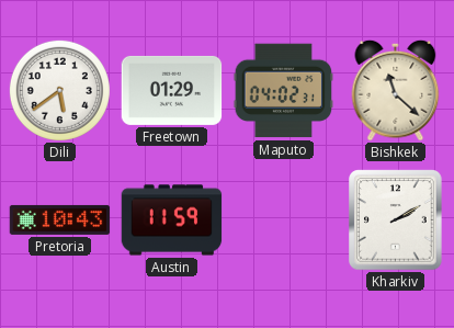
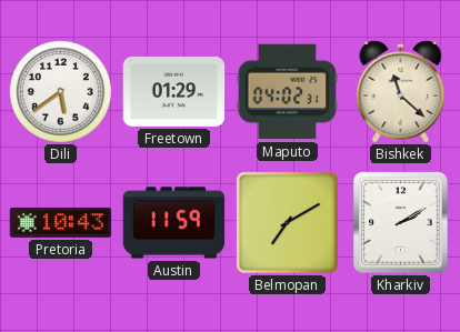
Belmopan: none -> 7:10 (287, 222)
